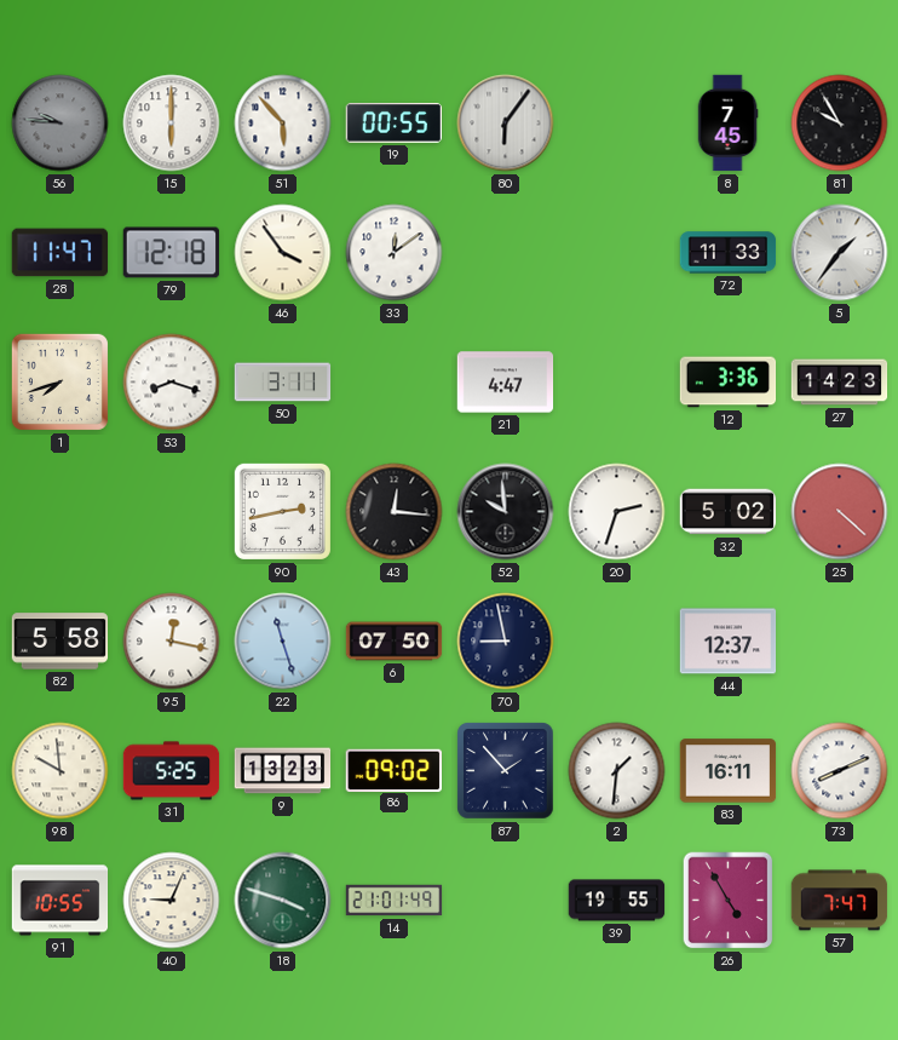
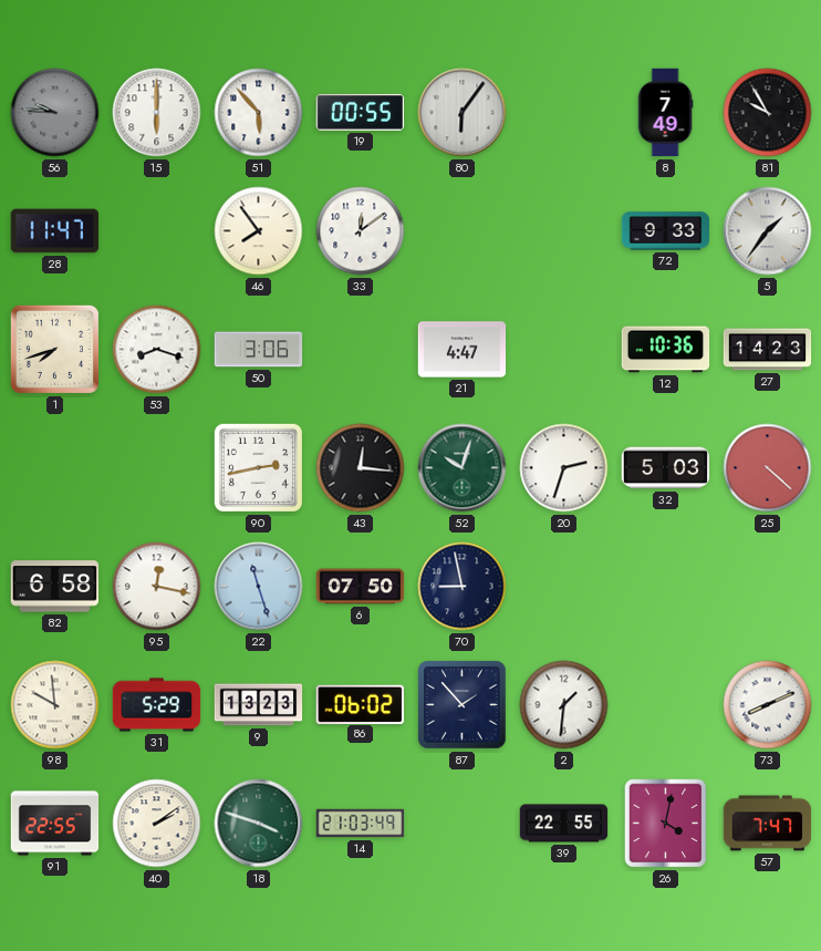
8: 7:45 -> 7:49 (665, 113)
79: 12:18 -> none (172, 253)
46: 3:54 -> 7:54 (259, 231)
72: 11:33 -> 9:33 (666, 231)
50: 3:11 -> 3:06 (259, 350)
12: 3:36 -> 10:36 (666, 350)
52: 9:59 -> 10:03 (463, 468)
52 dial: black -> green (463, 468)
32: 5:02 -> 5:03 (666, 468)
82: 5:58 -> 6:58 (55, 587)
44: 12:37 -> none (729, 642)
31: 5:25 -> 5:29 (157, 705)
86: 09:02 -> 06:02 (360, 704)
83: 16:11 -> none (729, 771)
91: 10:55 -> 22:55 (55, 824)
40: 9:04 -> 2:09 (157, 824)
14: 21:01 -> 21:03 (361, 824)
39: 19:55 -> 22:55 (564, 824)
26: 4:55 -> 4:02 (666, 824)
